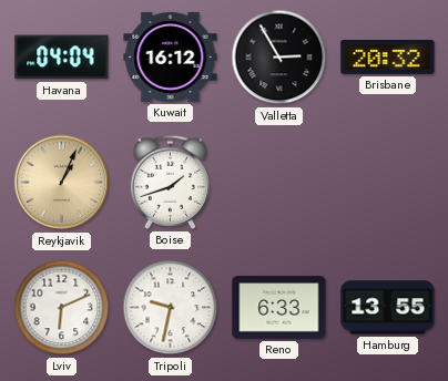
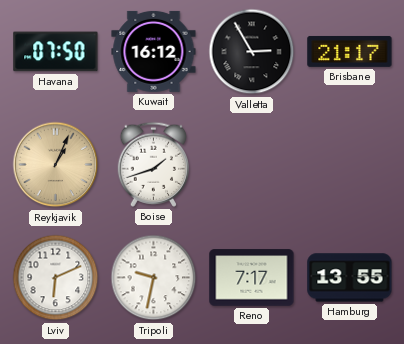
Havana: 04:04 -> 07:50 (56, 52)
Brisbane: 20:32 -> 21:17 (350, 51)
Reno: 6:33 -> 7:17 (252, 278)
